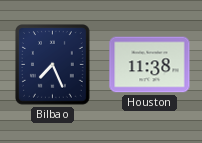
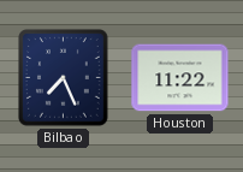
Houston: 11:38 -> 11:22 (180, 78)
